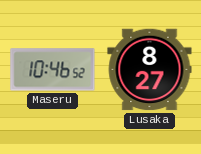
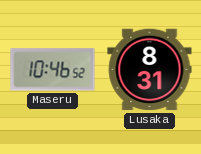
Lusaka: 8:27 -> 8:31 (150, 70)
